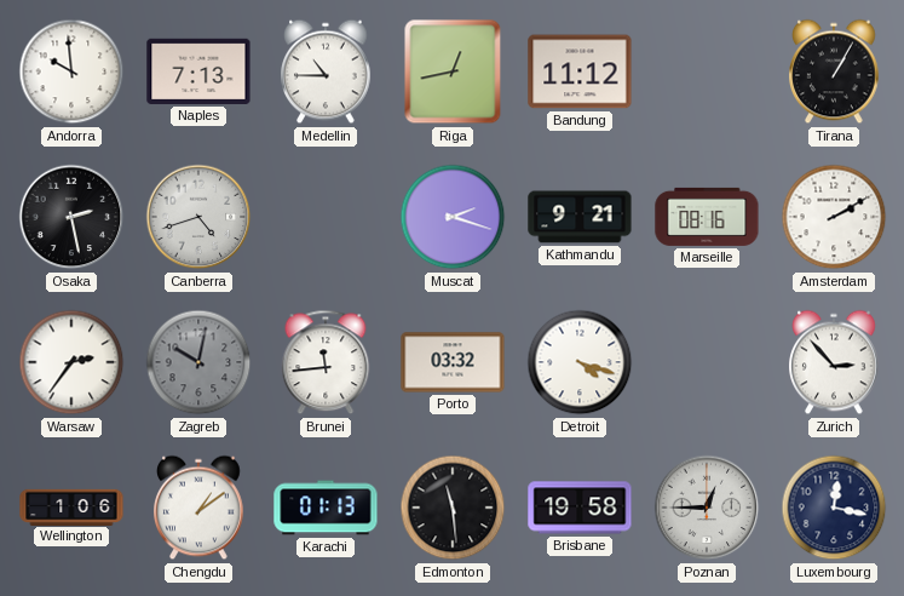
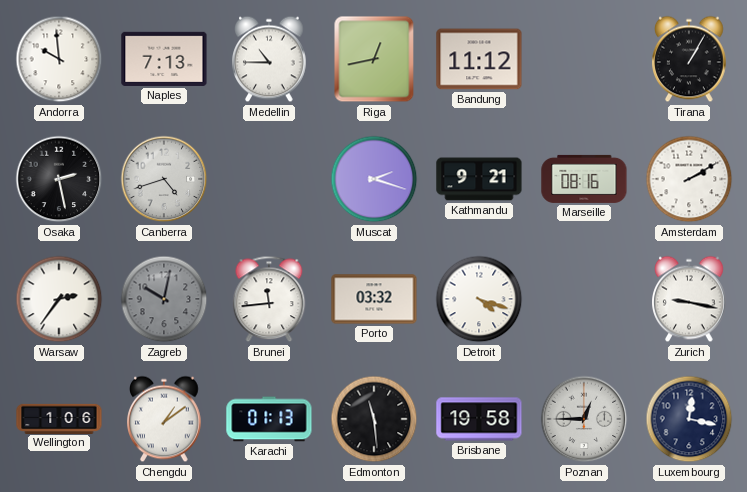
Zurich: 2:53 -> 9:17 (690, 299)
